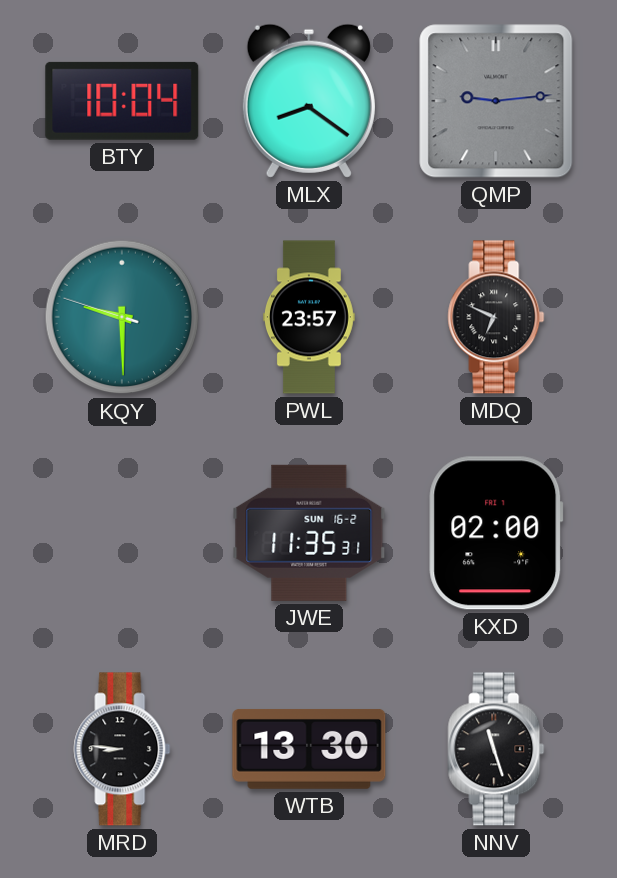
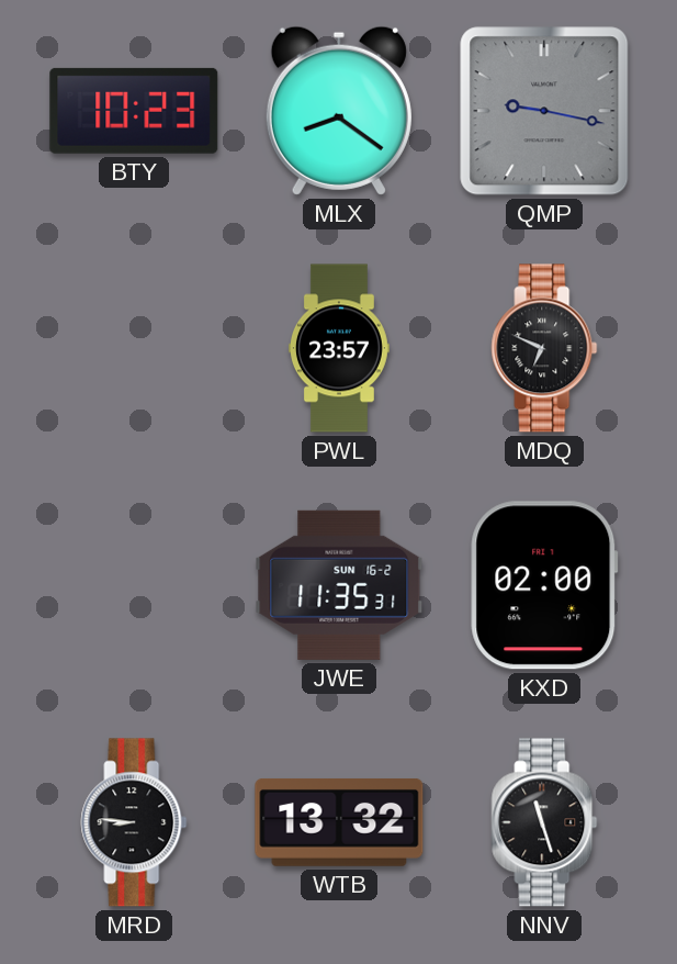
BTY: 10:04 -> 10:23 (134, 111)
QMP: 9:14 -> 9:17 (544, 111)
KQY: 9:29 -> none (122, 317)
WTB: 13:30 -> 13:32 (339, 822)
